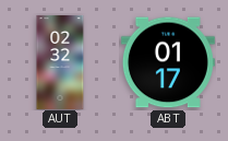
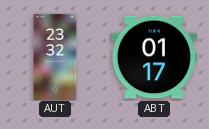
AUT: 02:32 -> 23:32 (55, 57)
